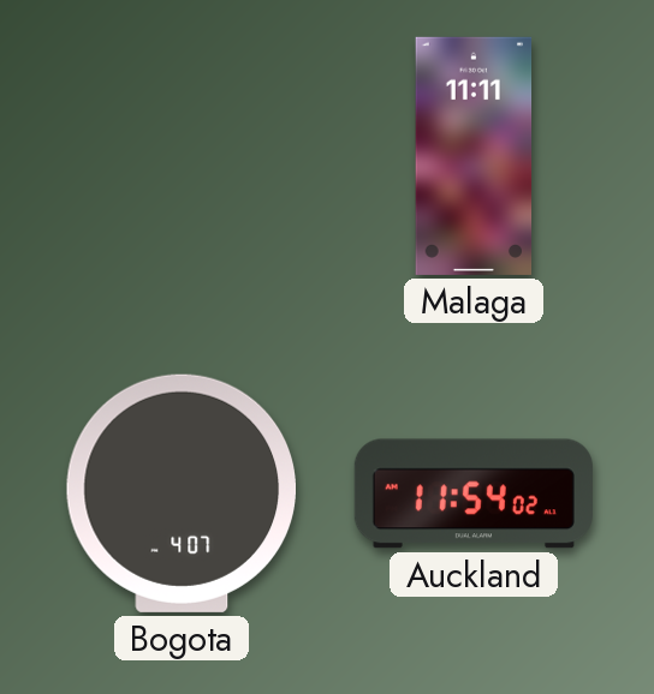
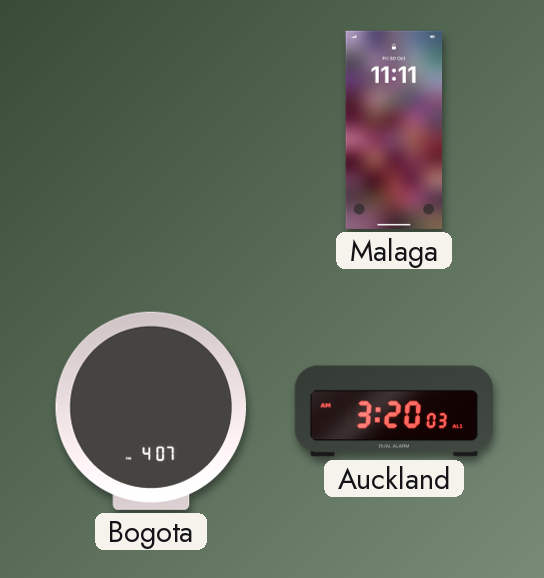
Auckland: 11:54 -> 3:20 (394, 411)
